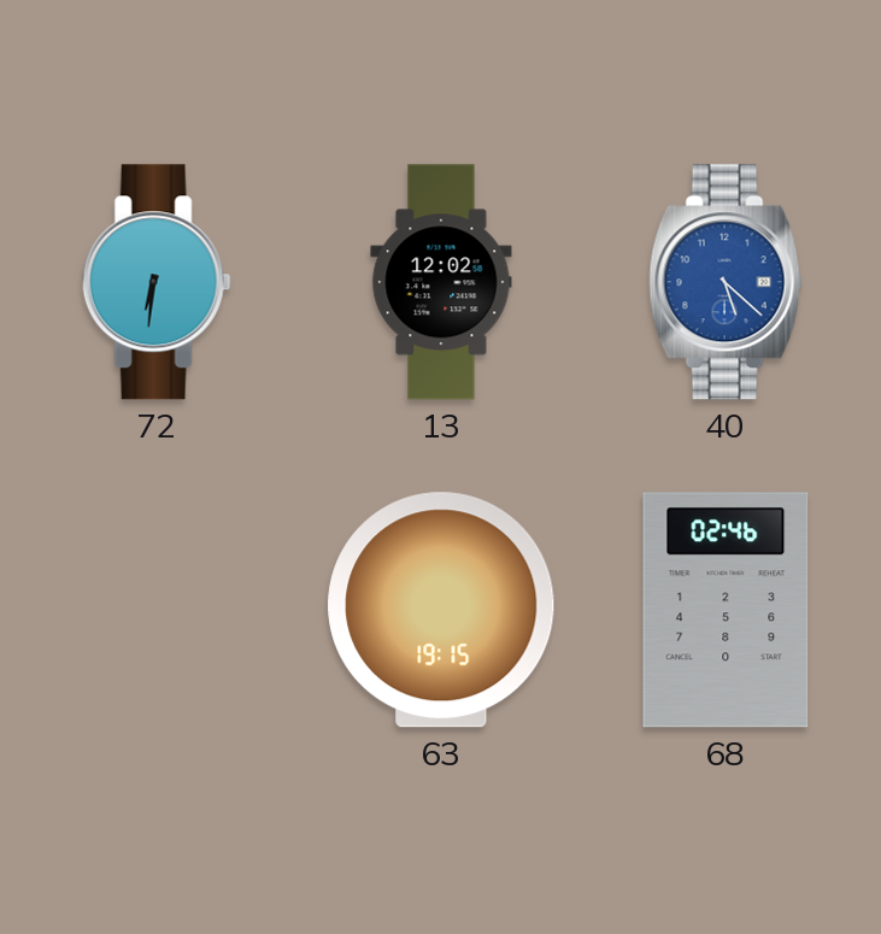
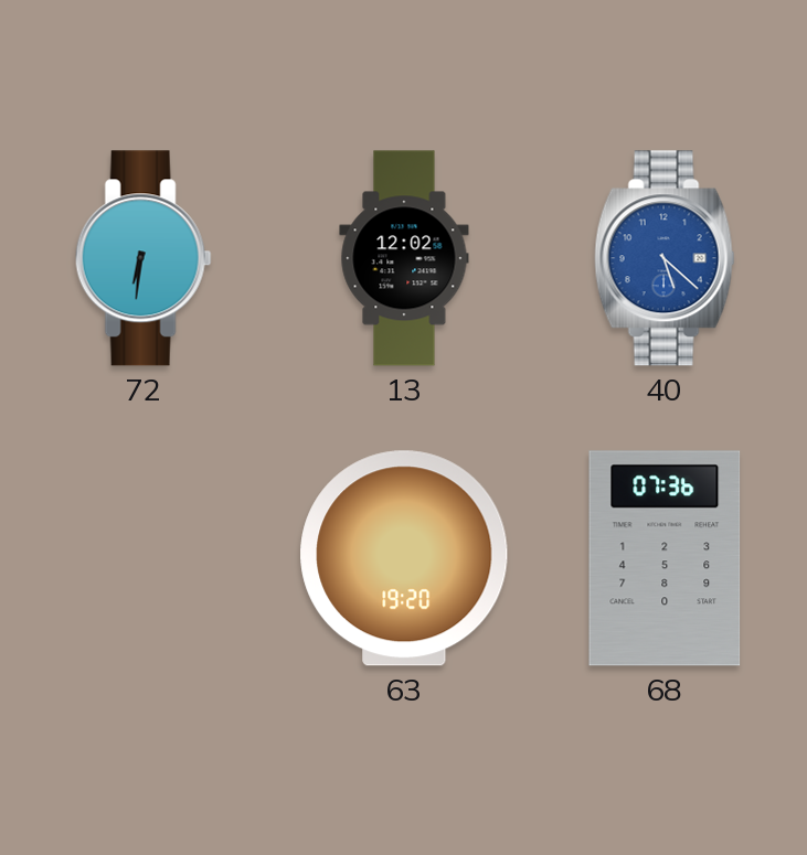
63: 19:15 -> 19:20 (404, 558)
68: 02:46 -> 07:36 (665, 558)
